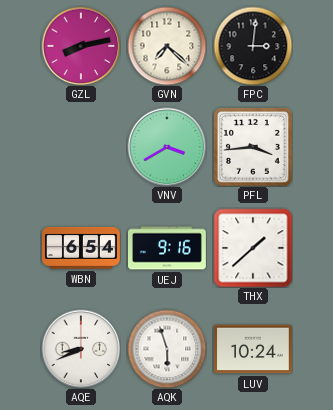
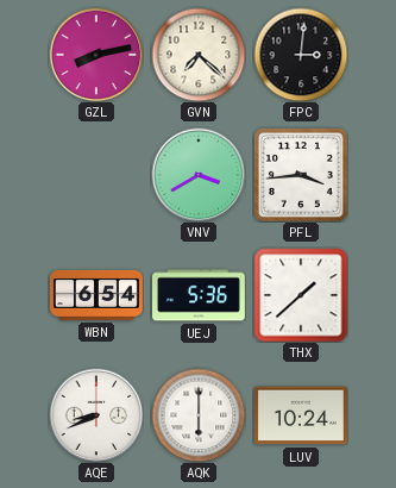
UEJ: 9:16 -> 5:36 (200, 295)
AQK: 5:57 -> 6:00 (199, 415)
